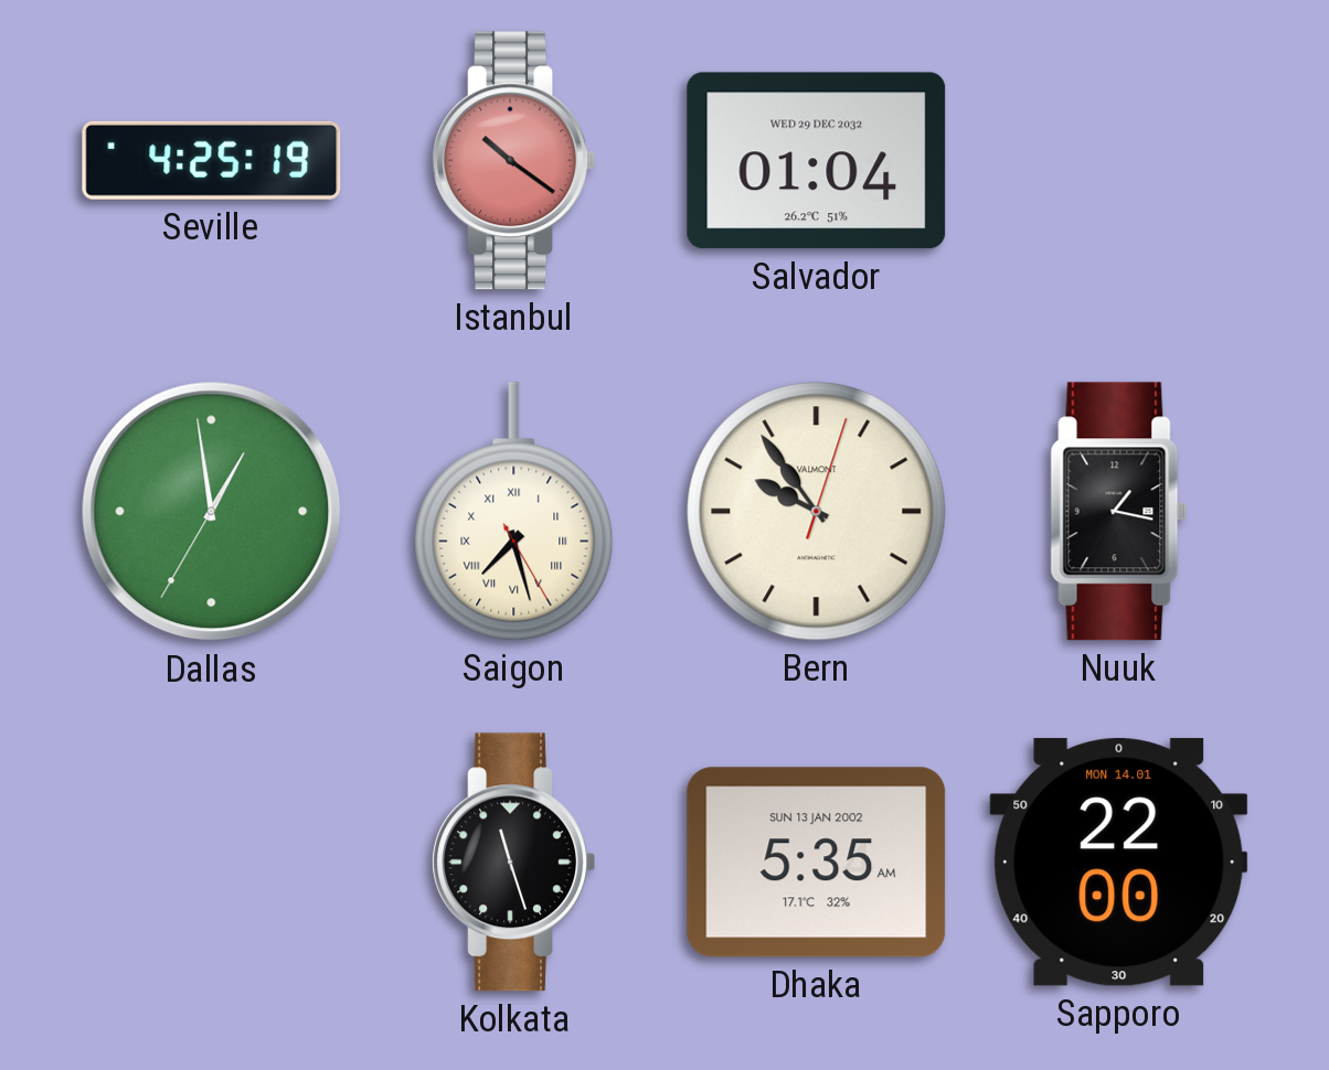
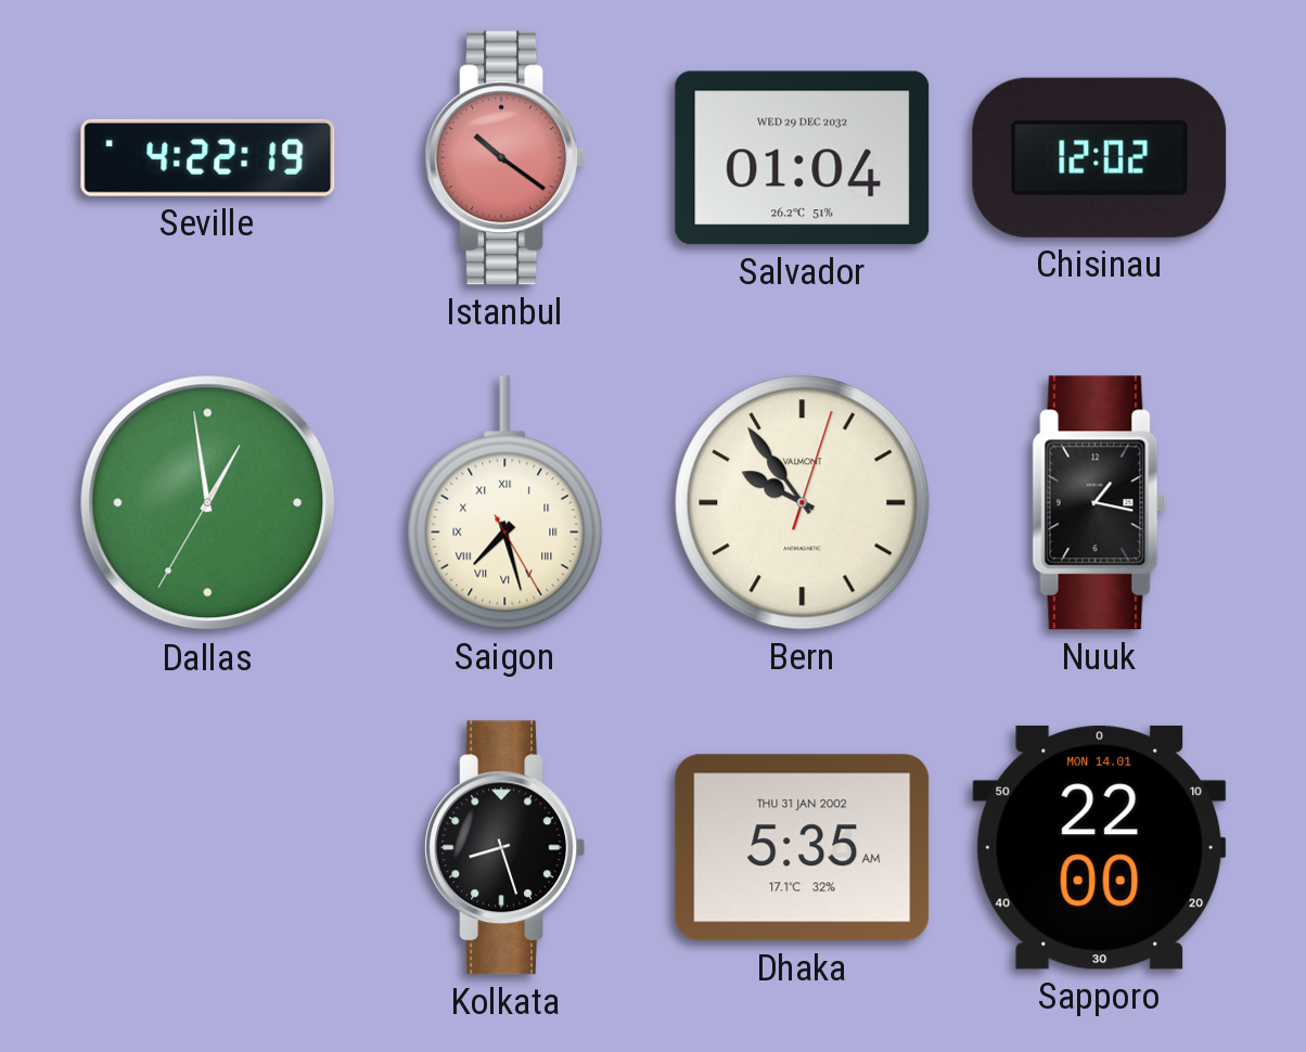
Seville: 4:25 -> 4:22 (208, 157)
Chisinau: none -> 12:02 (1100, 157)
Kolkata: 11:27 -> 8:27 (504, 848)
Dhaka date: SUN 13 JAN 2002 -> THU 31 JAN 2002 (803, 848)
